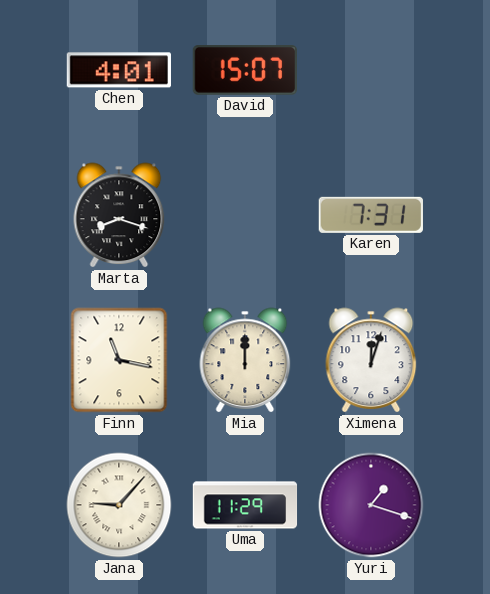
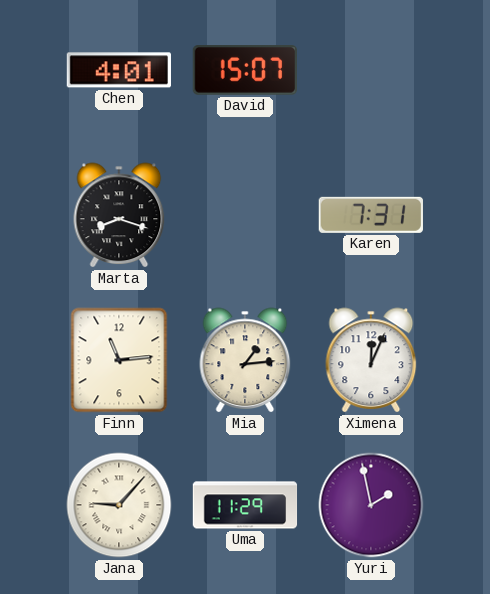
Finn: 11:17 -> 11:14 (119, 360)
Mia: 12:00 -> 1:14 (245, 360)
Ximena: 12:03 -> 12:04 (371, 360)
Yuri: 1:18 -> 1:58 (371, 505)
